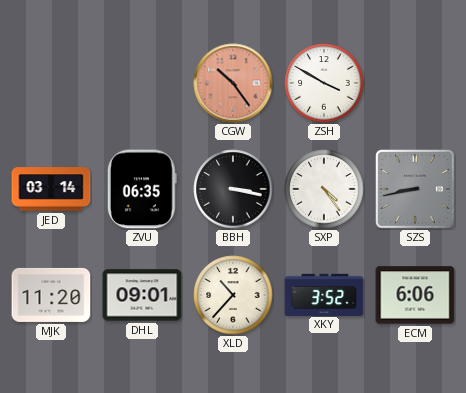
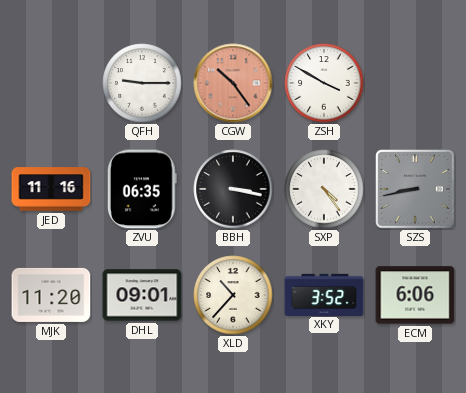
QFH: none -> 9:15 (142, 83)
JED: 03:14 -> 11:16 (51, 189)
